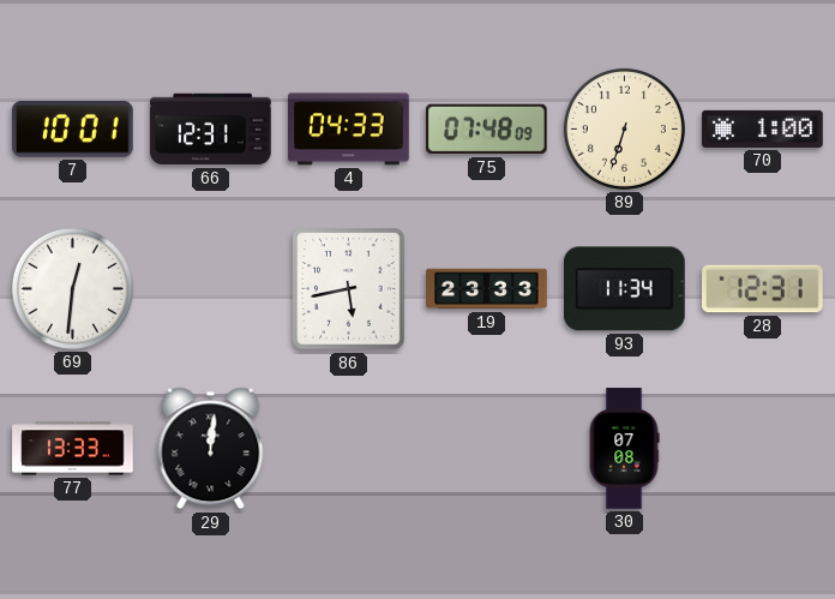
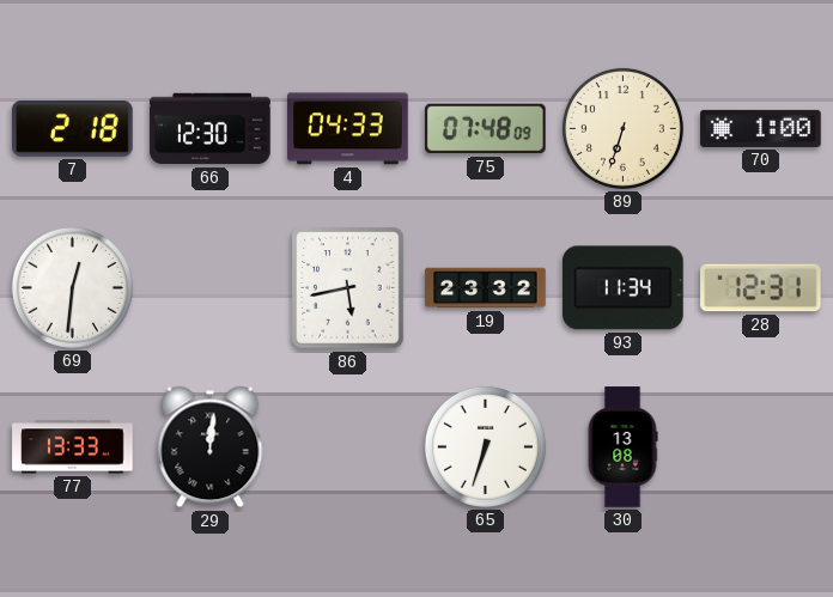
7: 10:01 -> 2:18 (73, 129)
66: 12:31 -> 12:30 (211, 129)
19: 23:33 -> 23:32 (486, 288)
65: none -> 6:33 (485, 446)
30: 07:08 -> 13:08 (622, 447)
